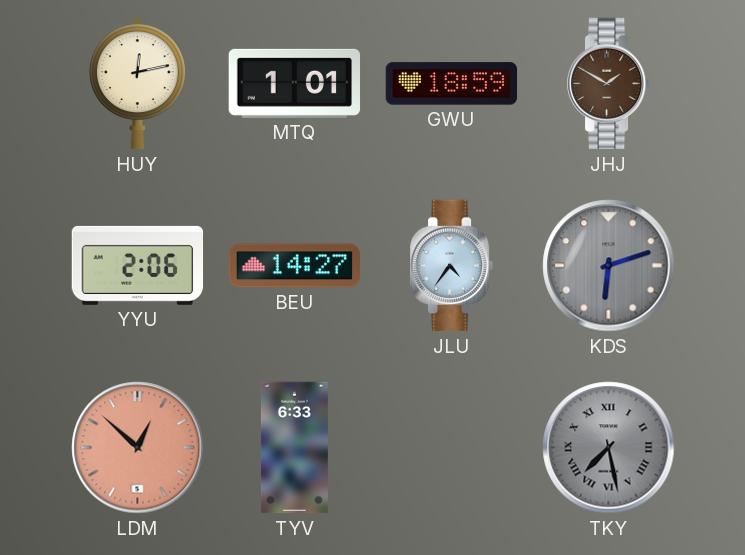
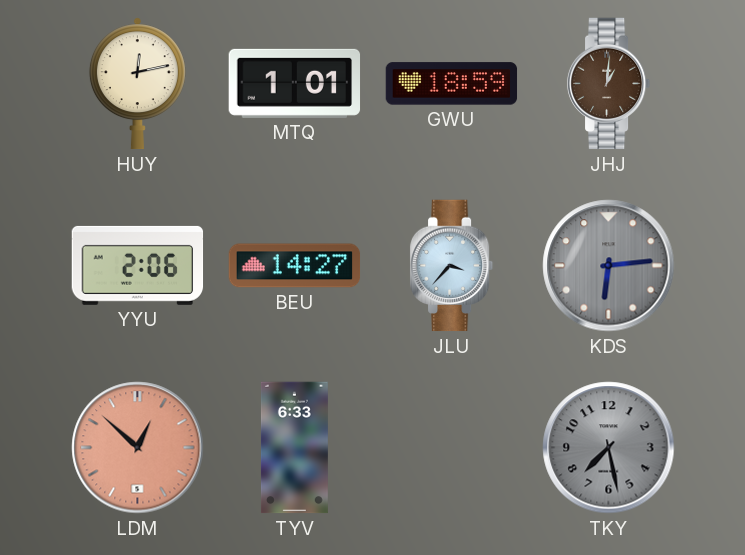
JHJ: 1:50 -> 1:01 (609, 84)
JLU: 4:36 -> 3:37 (452, 266)
KDS: 6:12 -> 6:14 (609, 266)
TKY numerals: Roman -> Arabic (609, 448)
